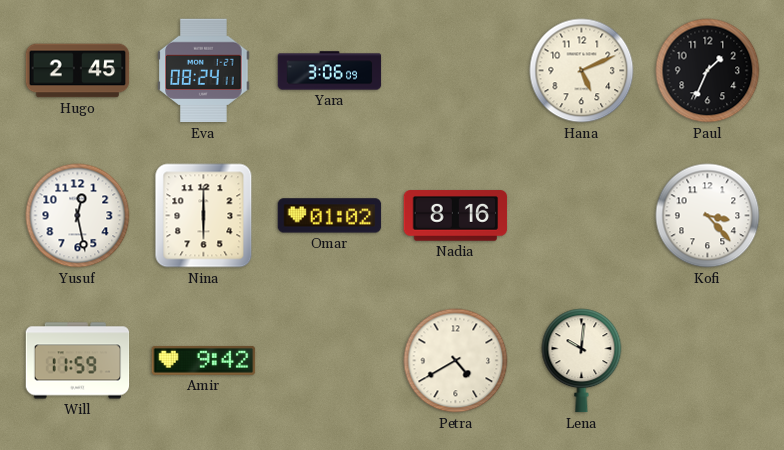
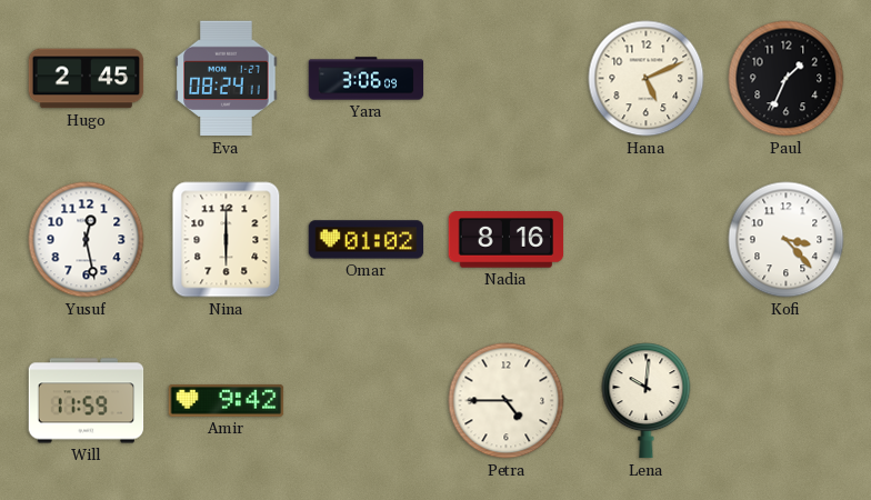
Petra: 4:40 -> 4:45 (507, 401)
